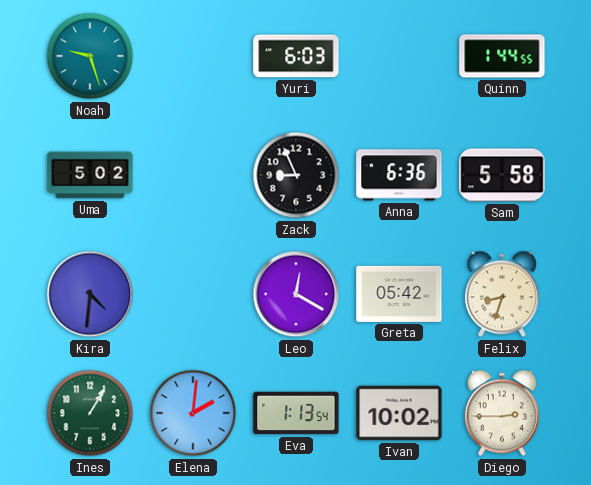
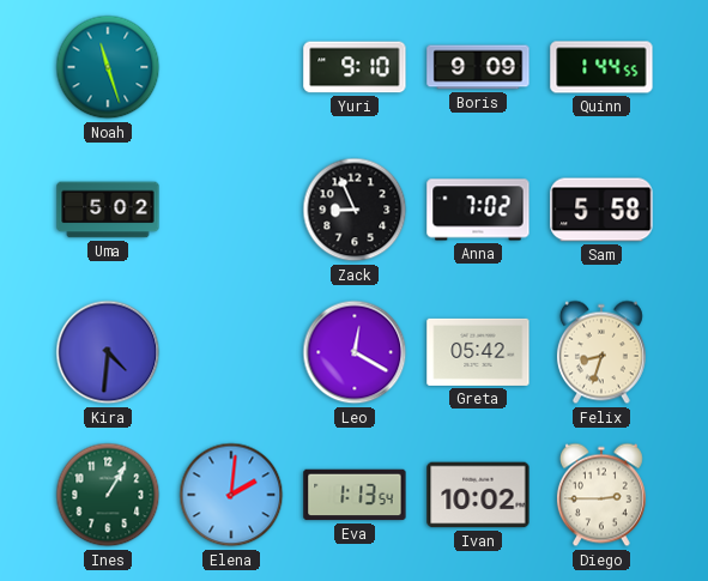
Noah: 9:27 -> 11:27 (108, 67)
Yuri: 6:03 -> 9:10 (355, 67)
Boris: none -> 9:09 (478, 67)
Anna: 6:36 -> 7:02 (478, 210)
